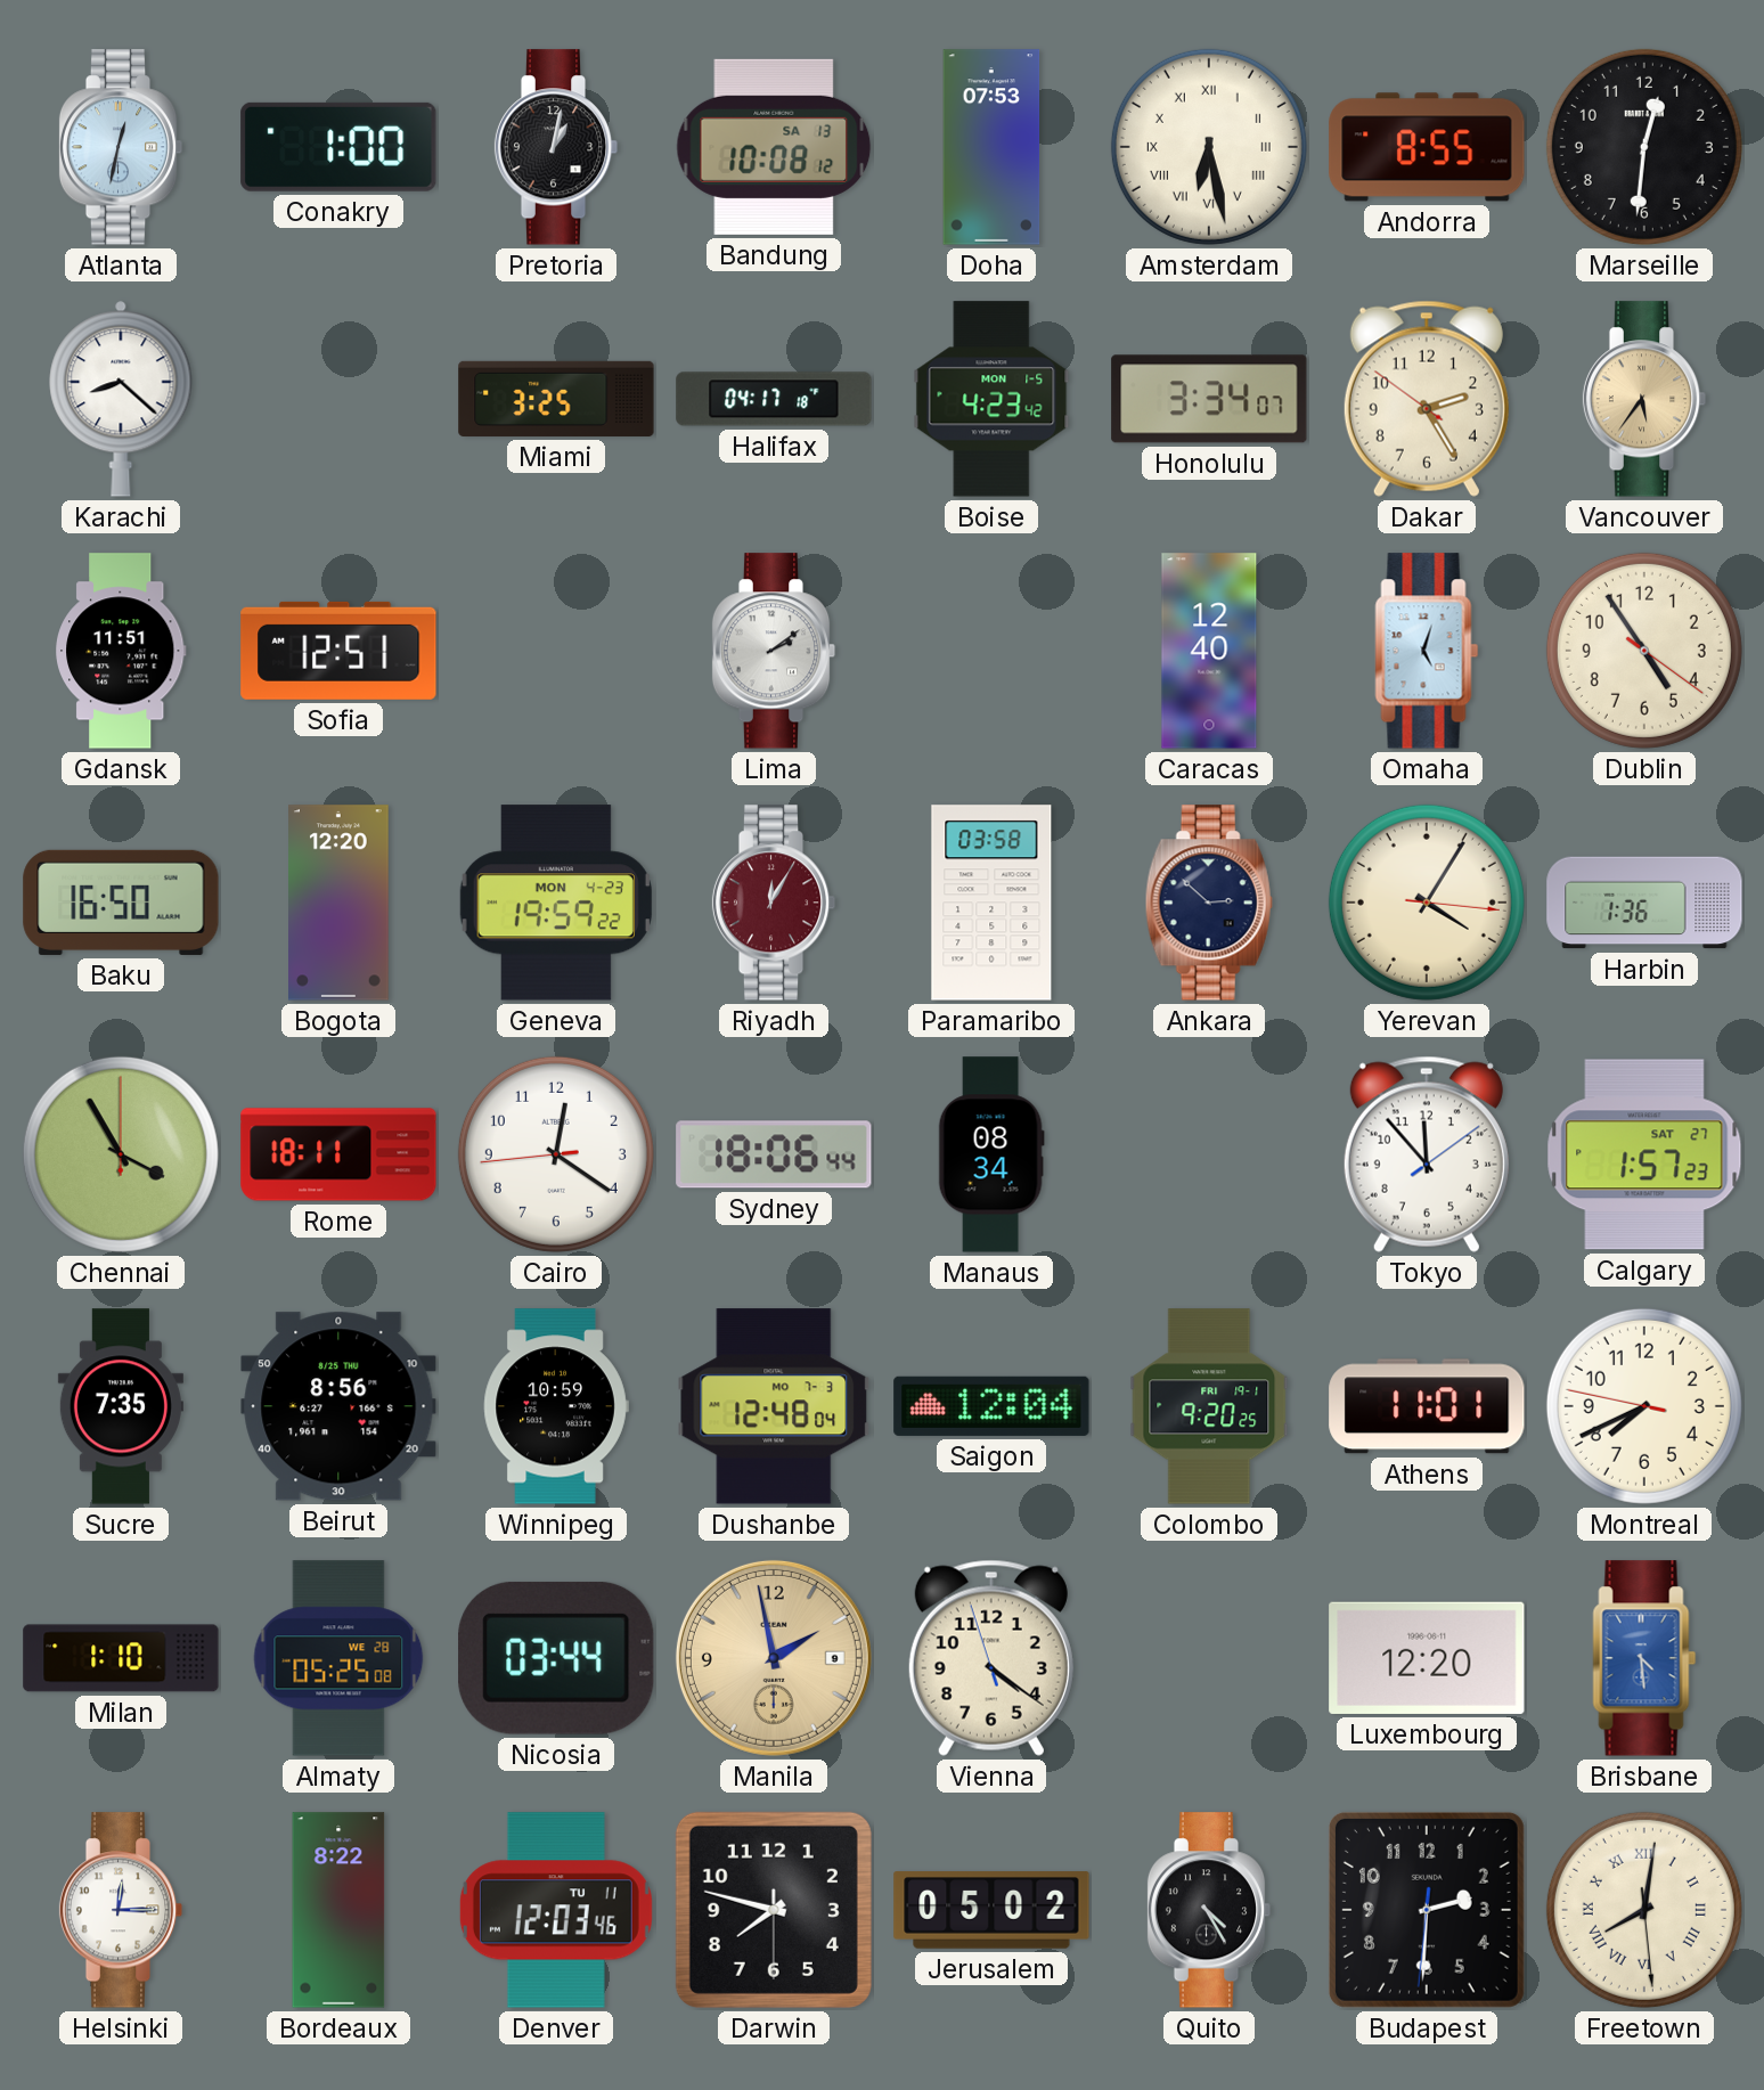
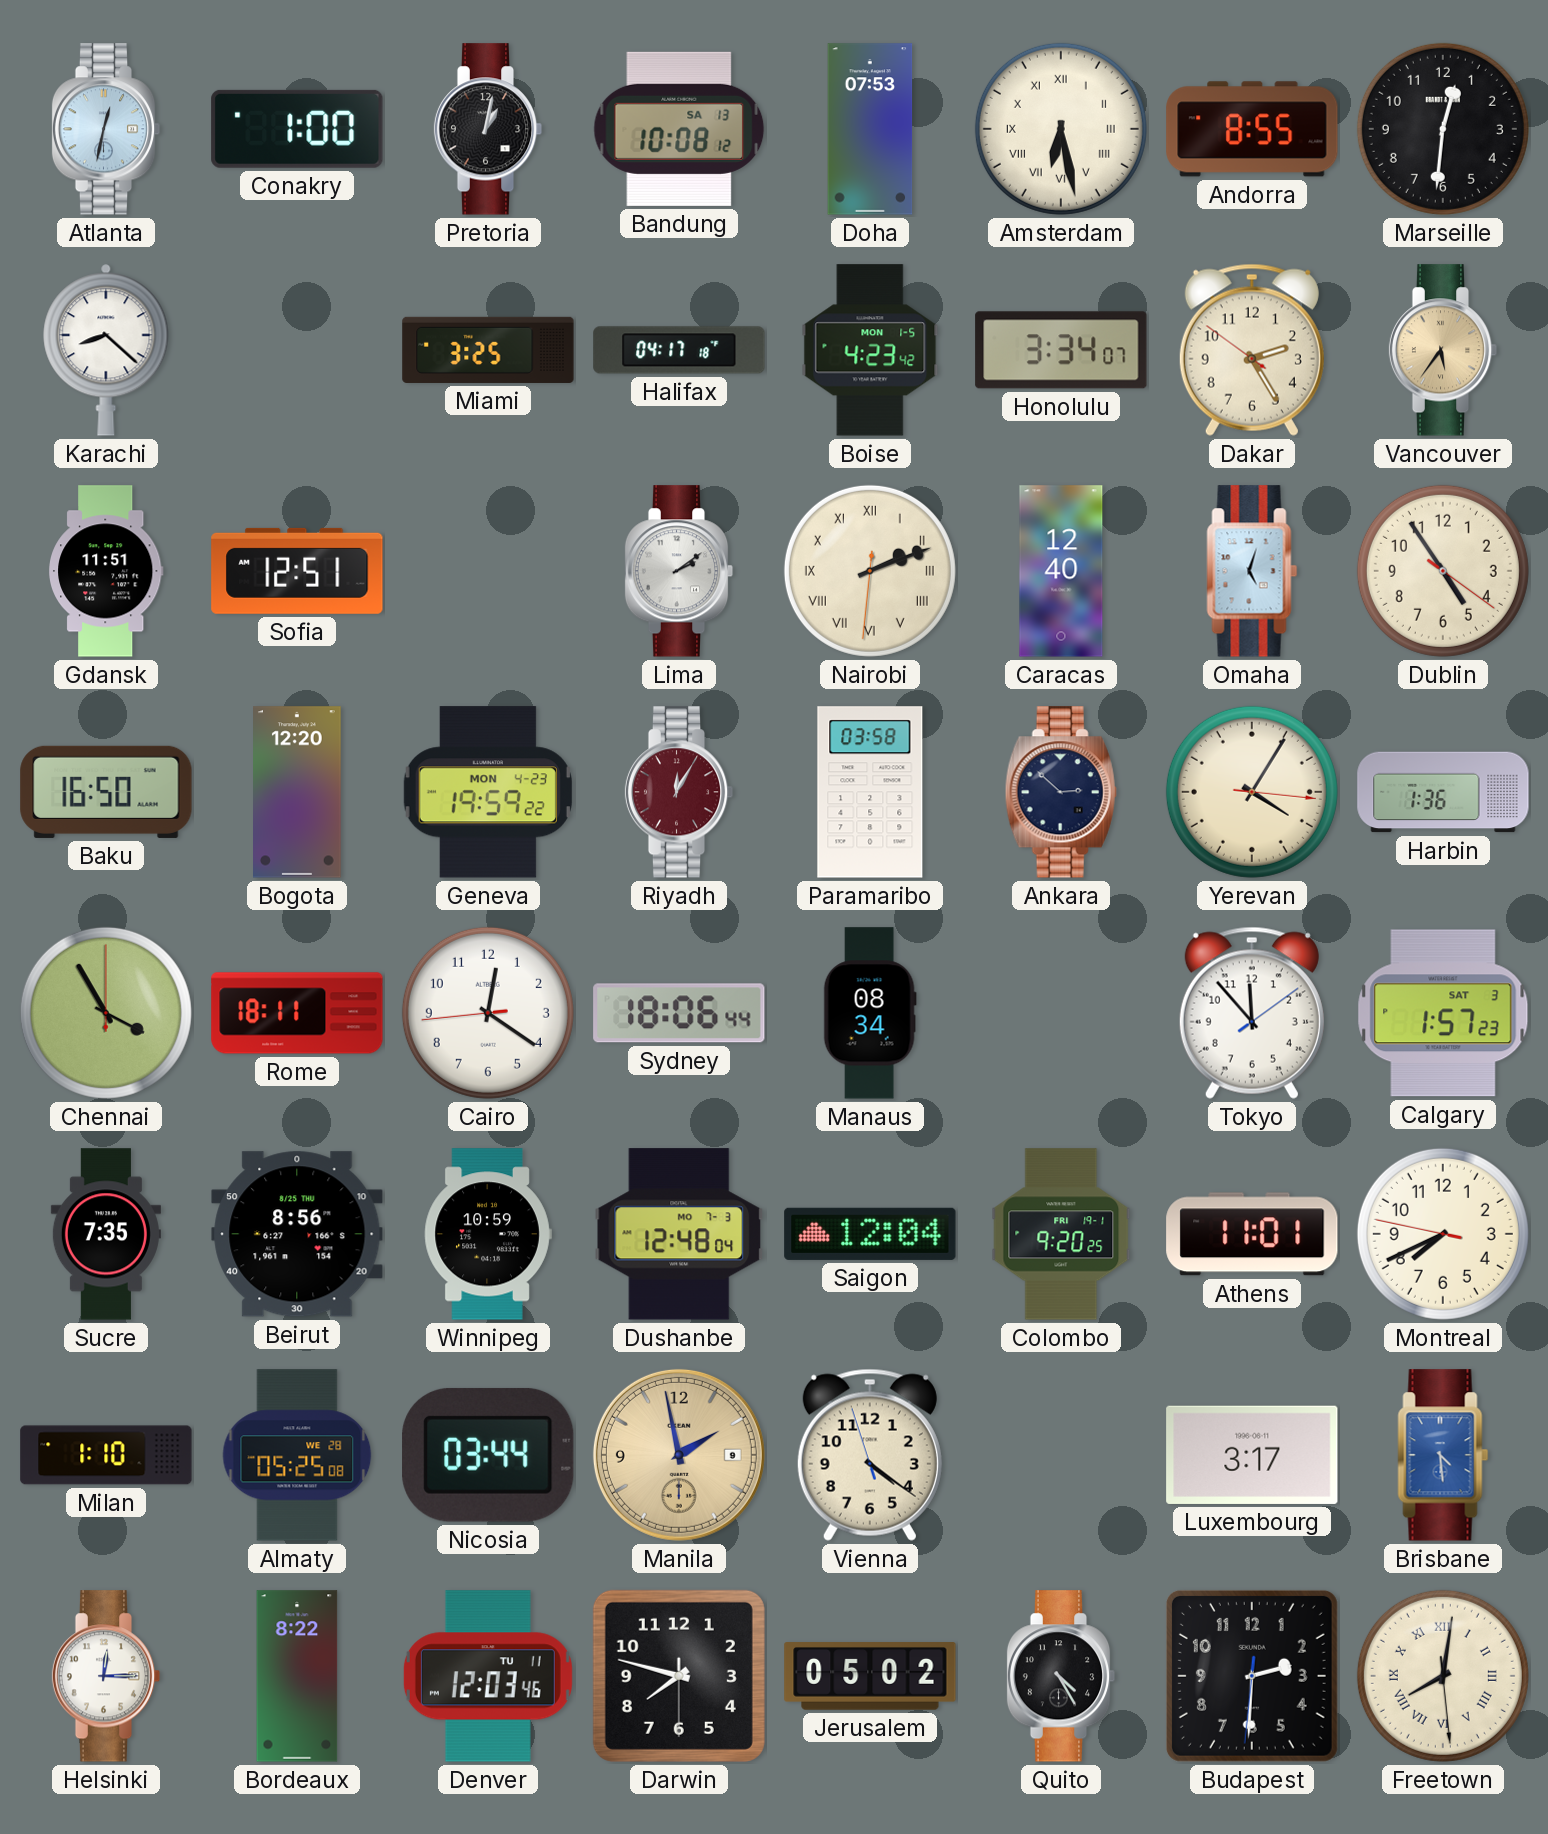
Nairobi: none -> 2:11 (870, 571)
Calgary date: SAT 27 -> SAT 3 (1443, 1013)
Luxembourg: 12:20 -> 3:17 (1252, 1455)
